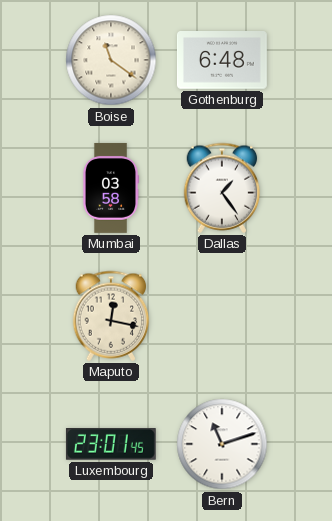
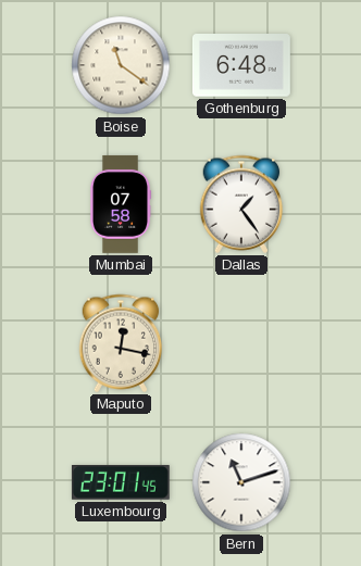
Mumbai: 03:58 -> 07:58 (121, 204)
